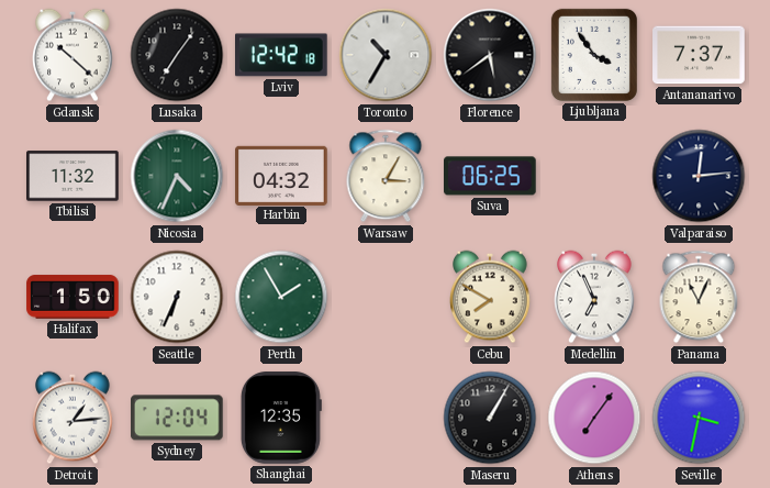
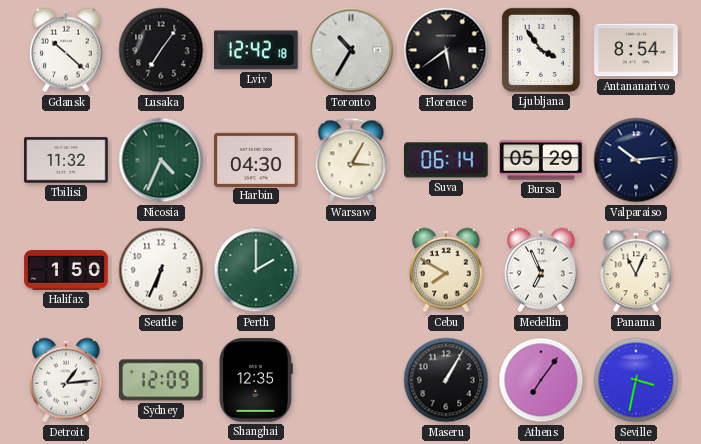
Antananarivo: 7:37 -> 8:54 (636, 50)
Harbin: 04:32 -> 04:30 (256, 159)
Suva: 06:25 -> 06:14 (447, 160)
Bursa: none -> 05:29 (541, 160)
Valparaiso: 12:14 -> 10:14 (636, 160)
Perth: 1:55 -> 2:00 (256, 270)
Sydney: 12:04 -> 12:09 (162, 380)
